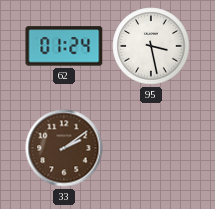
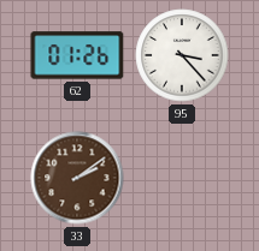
62: 01:24 -> 01:26 (77, 55)
95: 3:28 -> 3:23 (182, 55)
